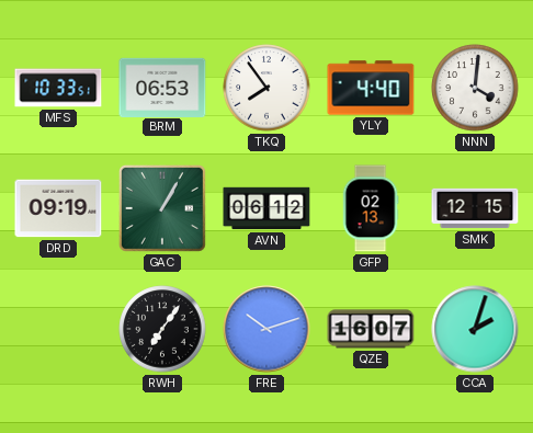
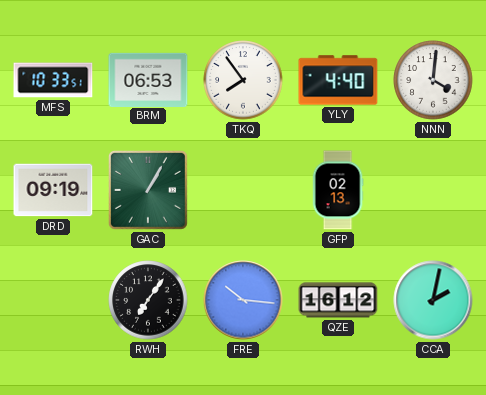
AVN: 06:12 -> none (266, 208)
SMK: 12:15 -> none (475, 208)
FRE: 10:12 -> 10:16 (243, 300)
QZE: 16:07 -> 16:12 (338, 300)
CCA: 2:03 -> 2:02 (433, 300)
